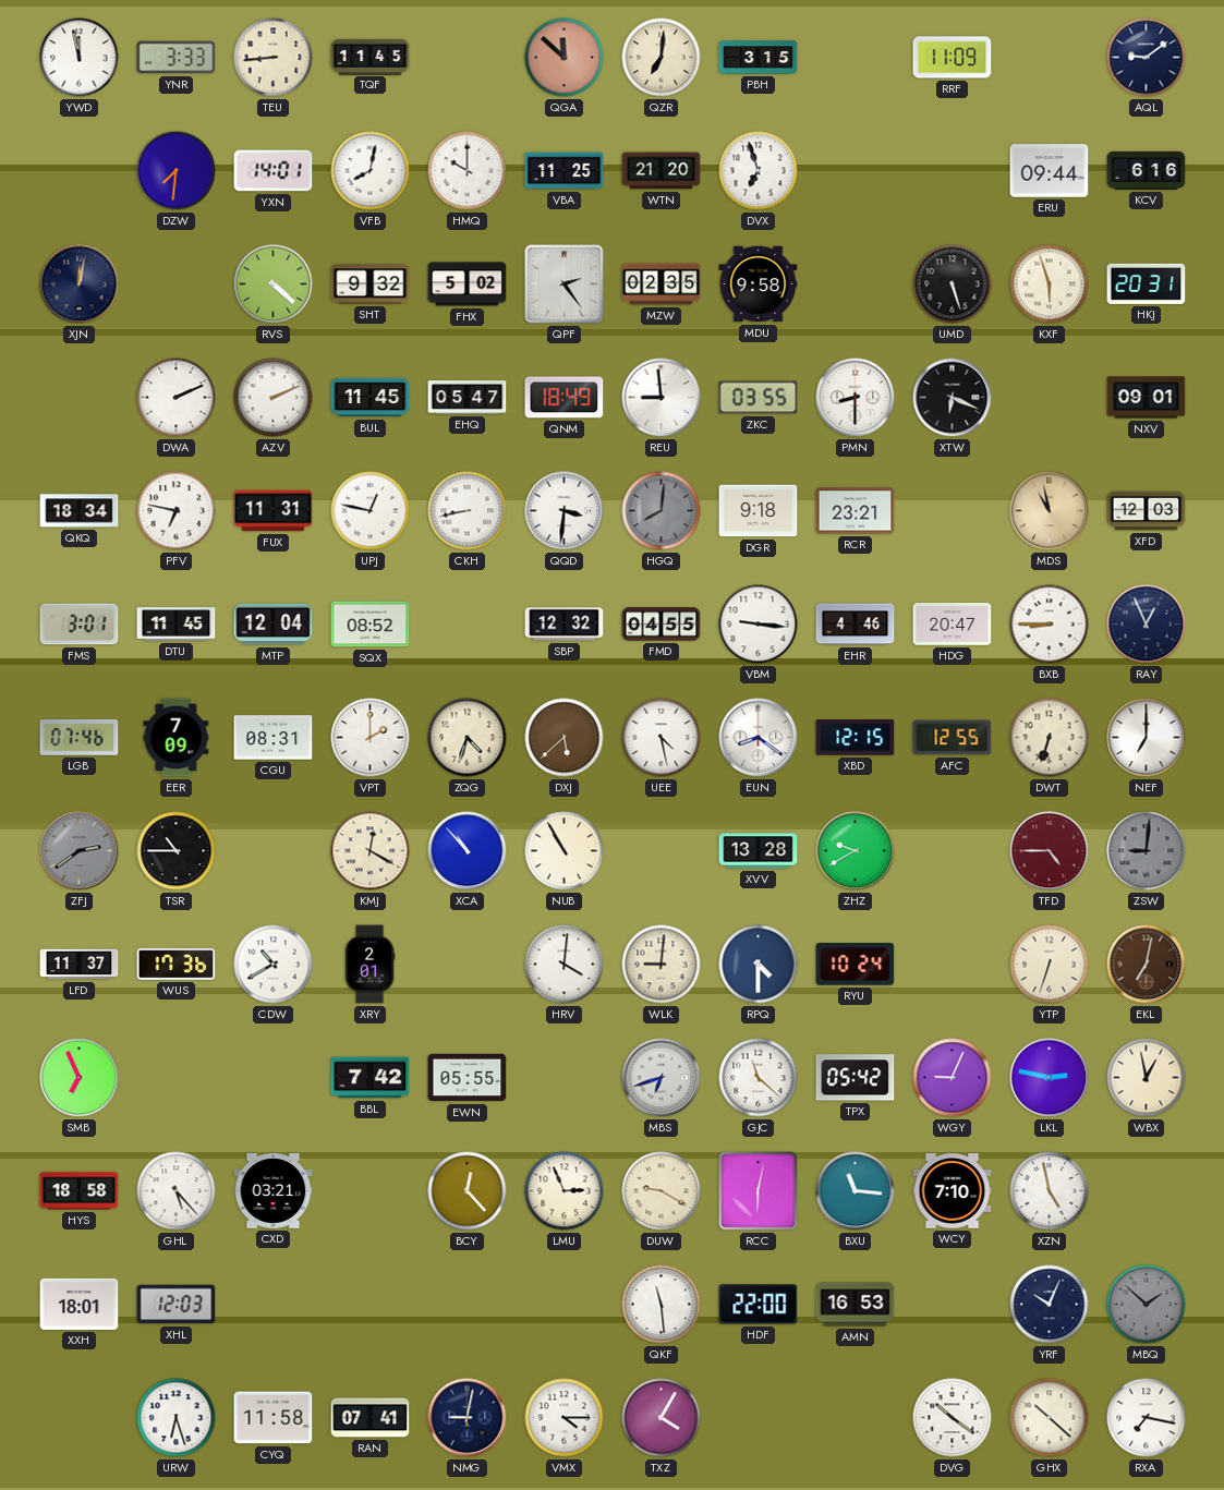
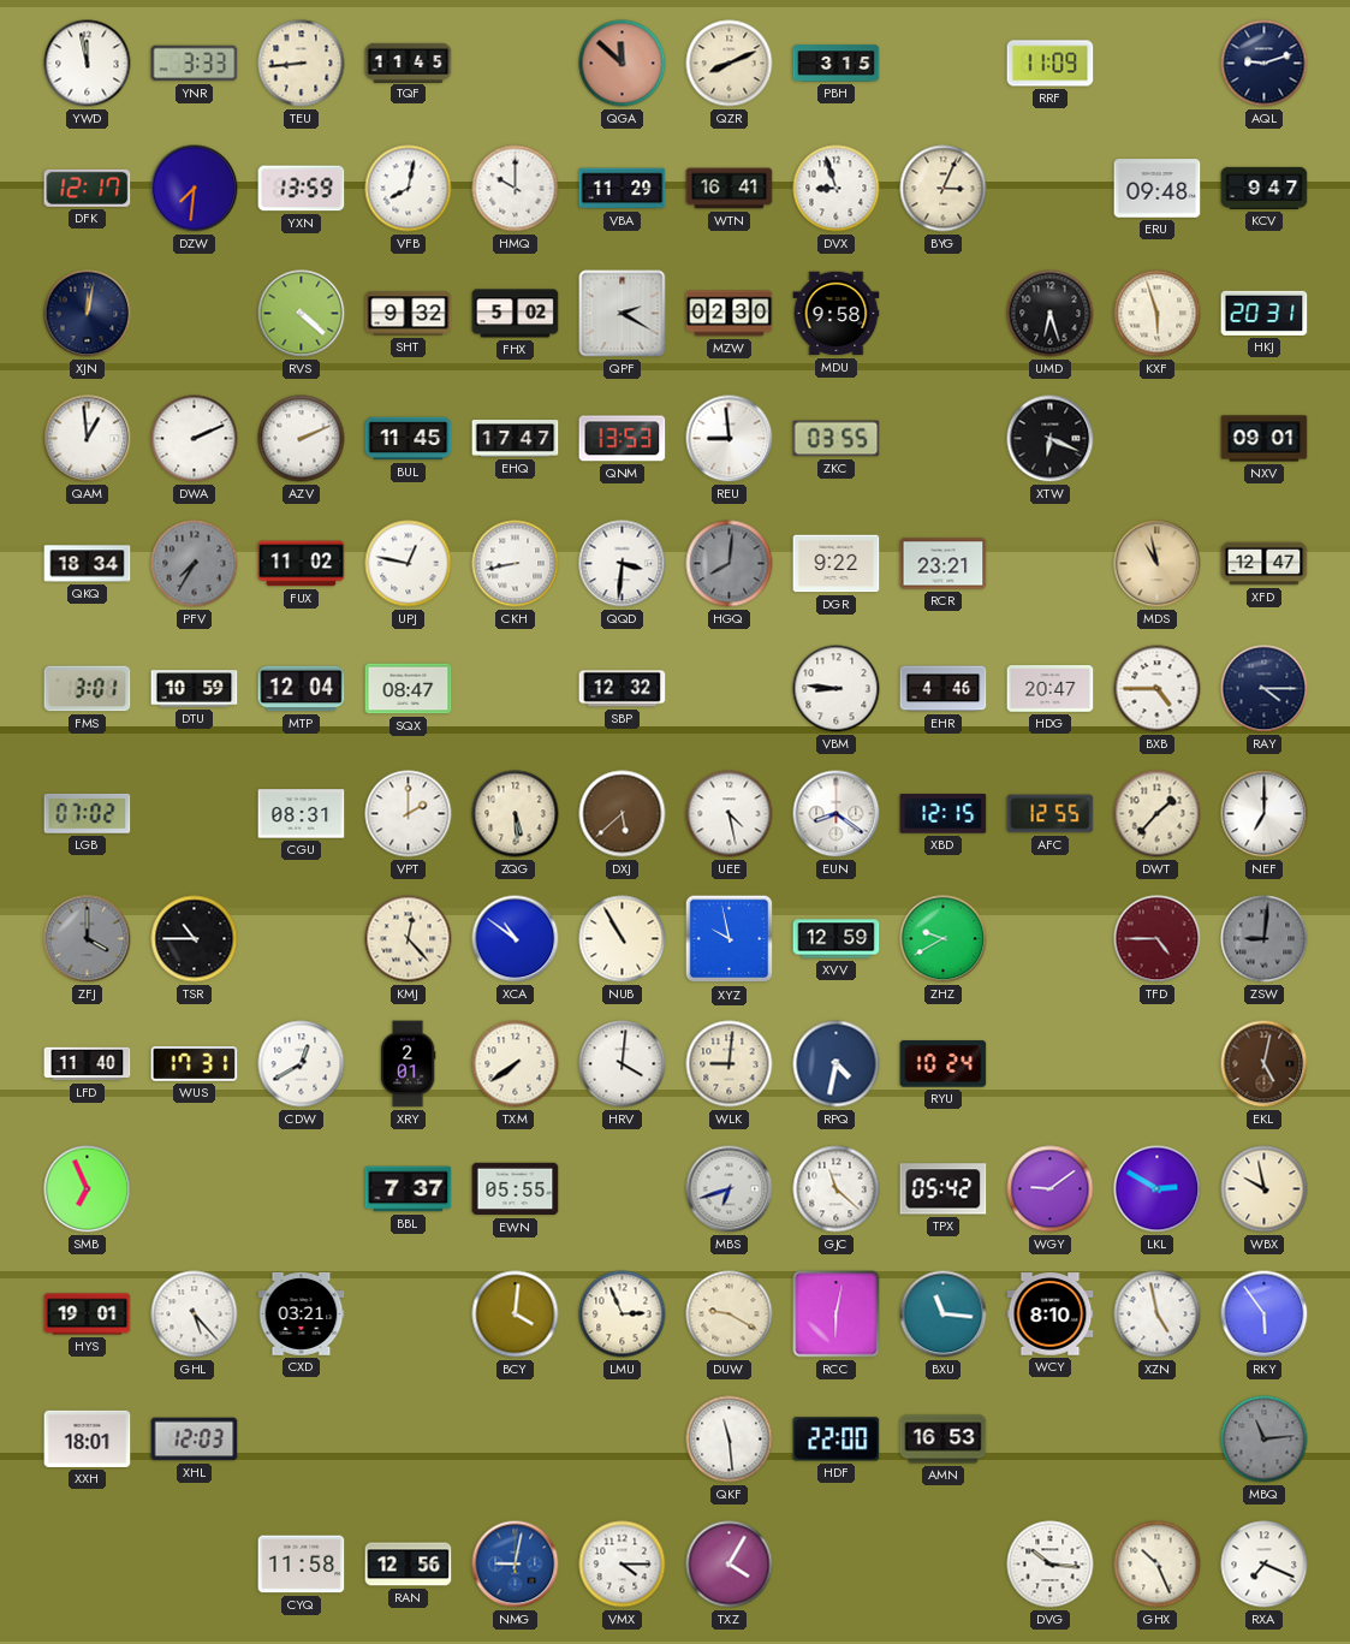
QZR: 7:01 -> 8:11 (730, 64)
AQL: 9:09 -> 9:12 (1265, 64)
DFK: none -> 12:17 (88, 188)
YXN: 14:01 -> 13:59 (302, 189)
VBA: 11:25 -> 11:29 (623, 189)
WTN: 21:20 -> 16:41 (730, 189)
DVX: 6:57 -> 8:57 (837, 189)
BYG: none -> 3:04 (944, 189)
ERU: 09:44 -> 09:48 (1158, 189)
KCV: 6:16 -> 9:47 (1265, 188)
QPF: 2:24 -> 2:20 (623, 314)
MZW: 02:35 -> 02:30 (730, 314)
UMD: 5:27 -> 6:27 (1051, 314)
QAM: none -> 12:59 (88, 439)
EHQ: 05:47 -> 17:47 (516, 439)
QNM: 18:49 -> 13:53 (623, 439)
PMN: 8:30 -> none (856, 398)
PFV: 6:47 -> 7:35 (195, 564)
PFV dial: white -> grey (195, 564)
FUX: 11:31 -> 11:02 (302, 564)
DGR: 9:18 -> 9:22 (837, 564)
XFD: 12:03 -> 12:47 (1265, 564)
DTU: 11:45 -> 10:59 (195, 689)
SQX: 08:52 -> 08:47 (409, 689)
FMD: 04:55 -> none (662, 625)
VBM: 9:16 -> 8:46 (837, 689)
BXB: 8:45 -> 4:45 (1158, 689)
RAY: 12:56 -> 4:15 (1265, 689)
LGB: 07:46 -> 07:02 (88, 814)
EER: 7:09 -> none (177, 738)
ZQG: 4:33 -> 5:29 (516, 814)
DWT: 6:33 -> 1:37 (1158, 814)
ZFJ: 2:39 -> 4:00 (88, 939)
KMJ: 12:20 -> 12:23 (409, 939)
XCA: 10:53 -> 10:51 (516, 939)
XYZ: none -> 9:58 (730, 939)
XVV: 13:28 -> 12:59 (837, 939)
LFD: 11:37 -> 11:40 (88, 1064)
WUS: 17:36 -> 17:31 (195, 1063)
CDW: 10:40 -> 12:40 (302, 1064)
TXM: none -> 7:39 (516, 1064)
RPQ: 4:30 -> 4:32 (837, 1064)
YTP: 6:33 -> none (1050, 965)
EKL: 7:02 -> 5:02 (1265, 1064)
BBL: 7:42 -> 7:37 (409, 1189)
WGY: 9:04 -> 9:09 (1051, 1189)
LKL: 2:47 -> 2:50 (1158, 1189)
WBX: 12:58 -> 9:58 (1265, 1189)
HYS: 18:58 -> 19:01 (88, 1314)
BCY: 12:23 -> 4:01 (516, 1314)
WCY: 7:10 -> 8:10 (1051, 1314)
RKY: none -> 5:54 (1265, 1314)
YRF: 10:04 -> none (1050, 1305)
MBQ: 1:52 -> 11:14 (1265, 1440)
URW: 6:27 -> none (177, 1418)
RAN: 07:41 -> 12:56 (409, 1565)
NMG dial: navy -> blue (516, 1565)
DVG: 10:21 -> 10:16 (1051, 1565)
GHX: 10:22 -> 10:26 (1158, 1565)
RXA: 7:17 -> 7:19 (1265, 1565)
